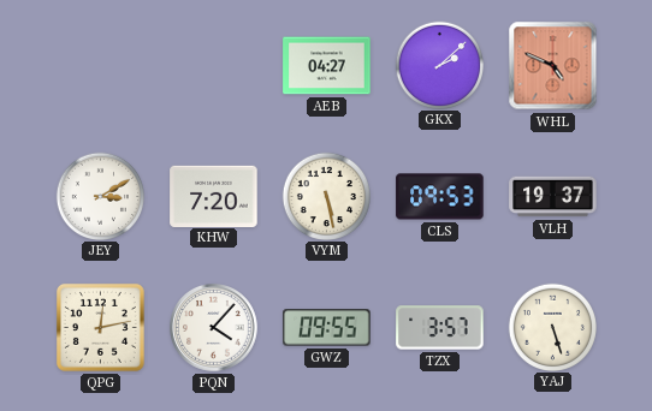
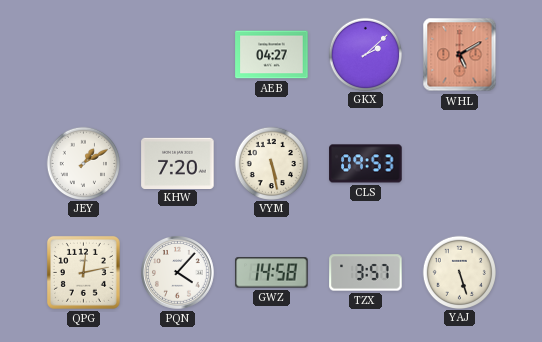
WHL: 4:49 -> 5:10 (460, 55)
JEY: 3:10 -> 1:10 (83, 163)
VLH: 19:37 -> none (553, 197)
GWZ: 09:55 -> 14:58 (272, 273)
